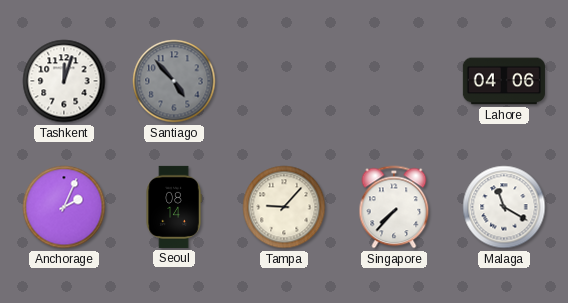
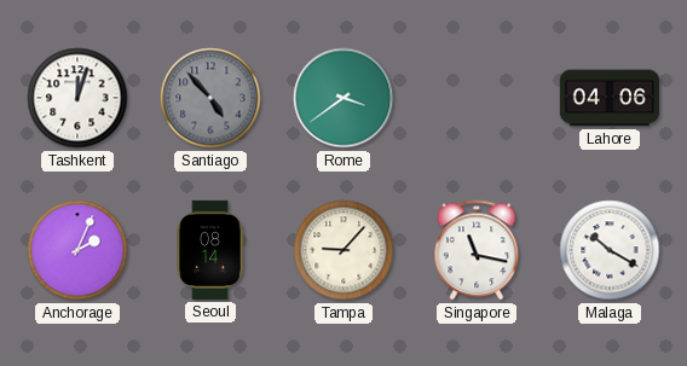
Rome: none -> 3:39 (344, 98)
Singapore: 7:37 -> 11:17 (477, 250)
Malaga: 11:20 -> 10:20 (610, 250)
